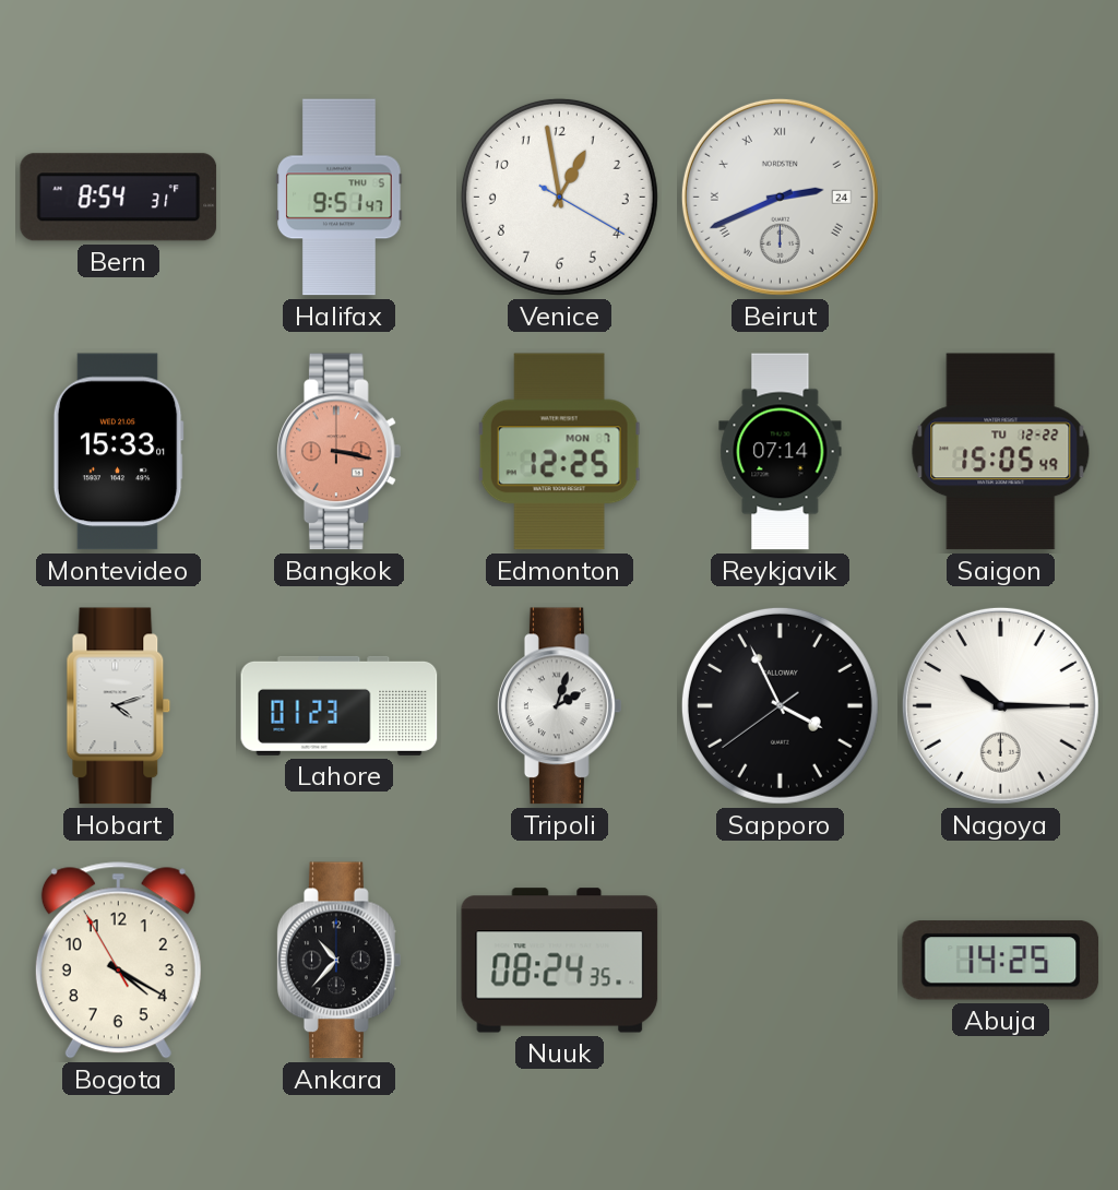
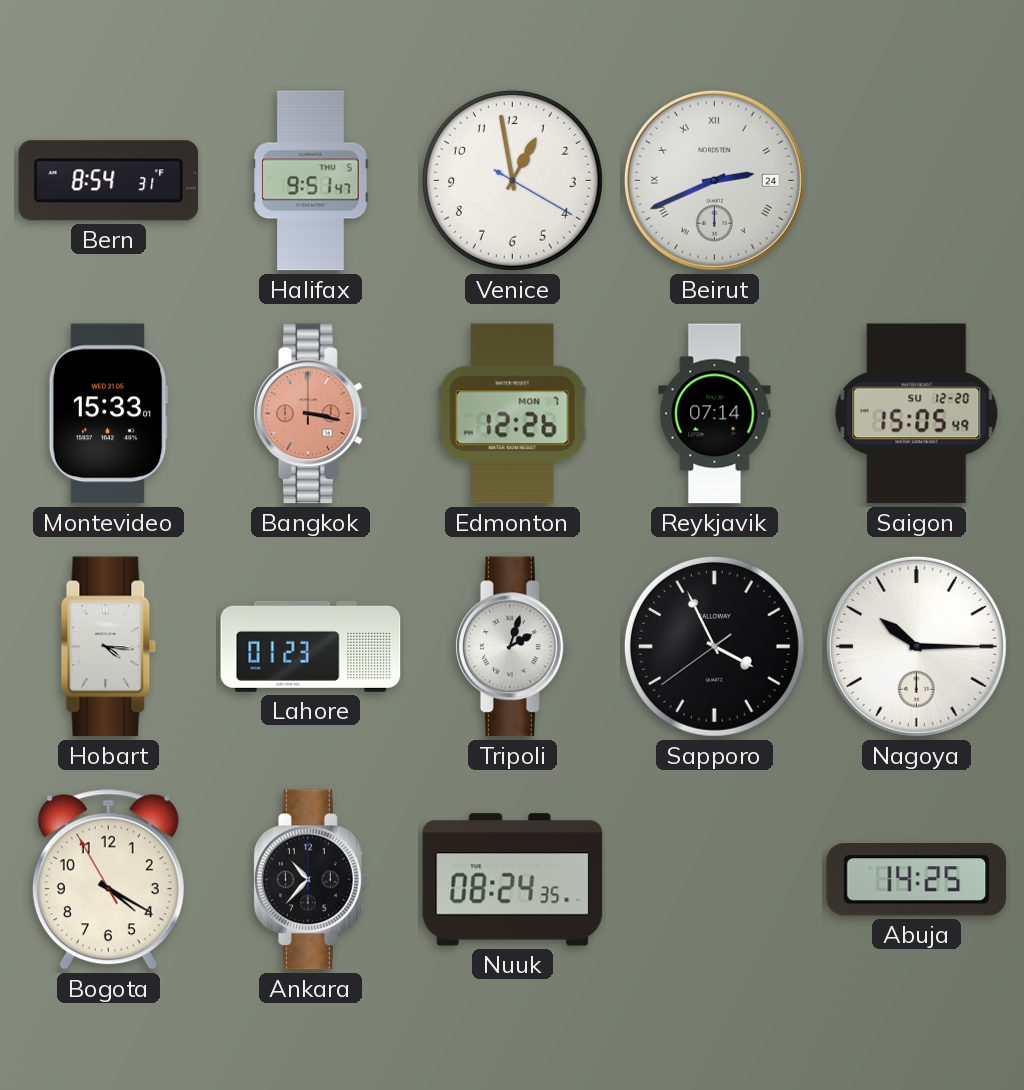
Edmonton: 12:25 -> 12:26 (513, 414)
Saigon date: TU 12-22 -> SU 12-20 (917, 414)
Hobart: 4:12 -> 4:16 (109, 647)
